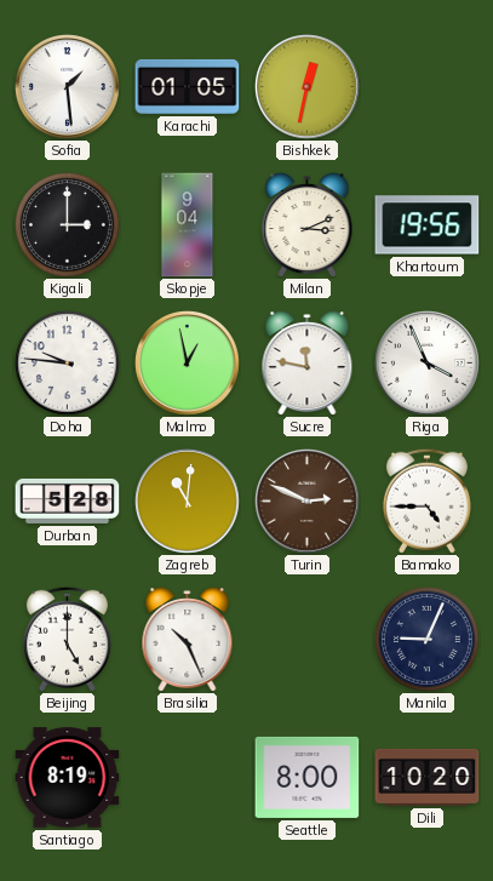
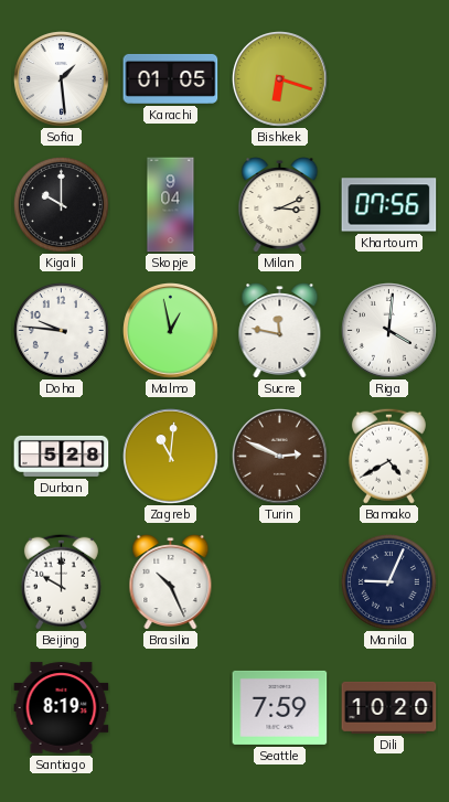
Bishkek: 12:32 -> 6:18 (280, 79)
Kigali: 3:00 -> 10:00 (61, 204)
Khartoum: 19:56 -> 07:56 (389, 205)
Riga: 3:56 -> 4:01 (389, 331)
Bamako: 4:45 -> 4:40 (388, 456)
Beijing: 5:00 -> 10:00 (61, 581)
Seattle: 8:00 -> 7:59 (280, 707)
